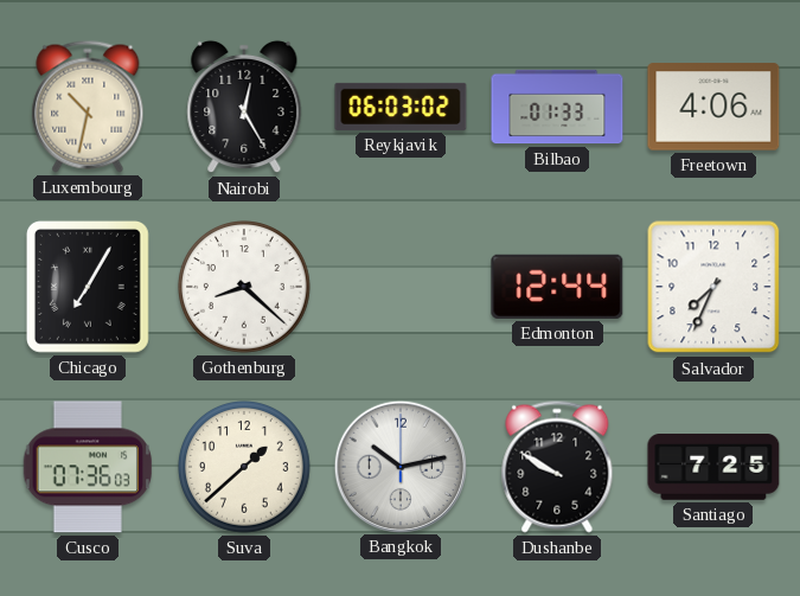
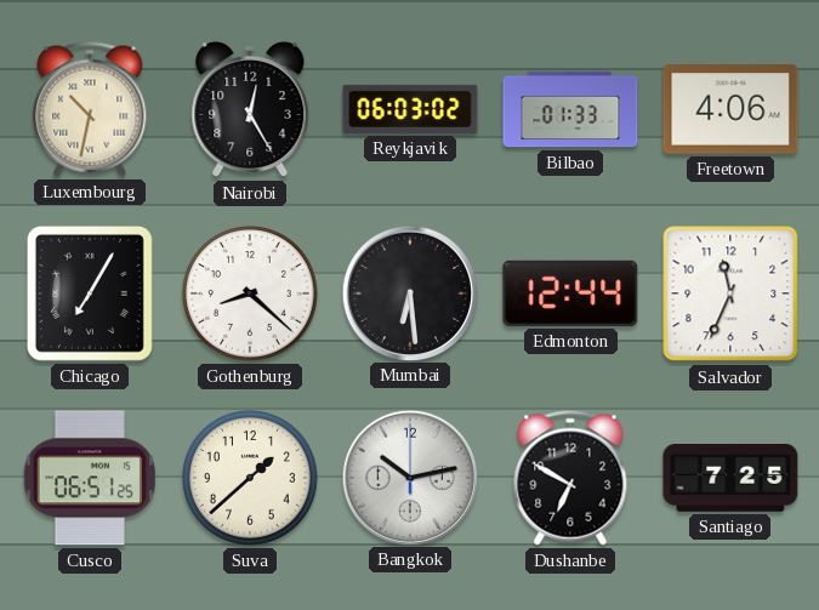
Mumbai: none -> 6:29 (409, 292)
Salvador: 7:34 -> 11:34 (730, 293)
Cusco: 07:36 -> 06:51 (89, 478)
Dushanbe: 9:50 -> 6:50 (570, 478)
